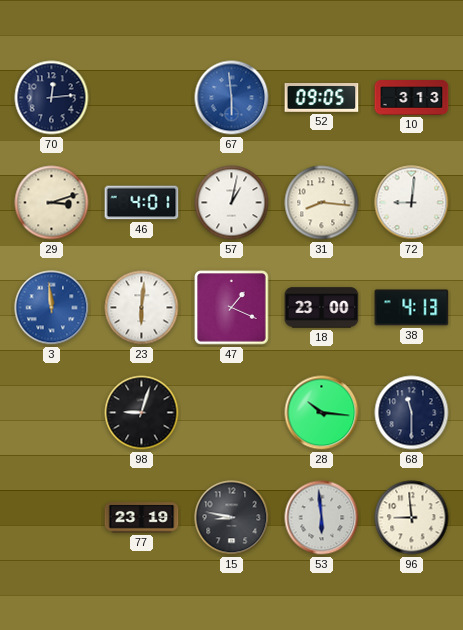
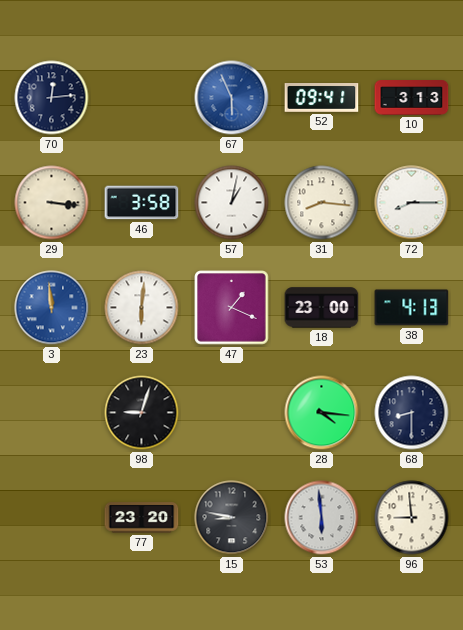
67: 5:59 -> 5:56 (232, 98)
52: 09:05 -> 09:41 (322, 98)
29: 3:12 -> 3:16 (52, 203)
46: 4:01 -> 3:58 (142, 203)
72: 9:01 -> 8:15 (412, 203)
28: 10:16 -> 4:16 (322, 413)
68: 11:30 -> 8:30 (412, 413)
77: 23:19 -> 23:20 (142, 518)
